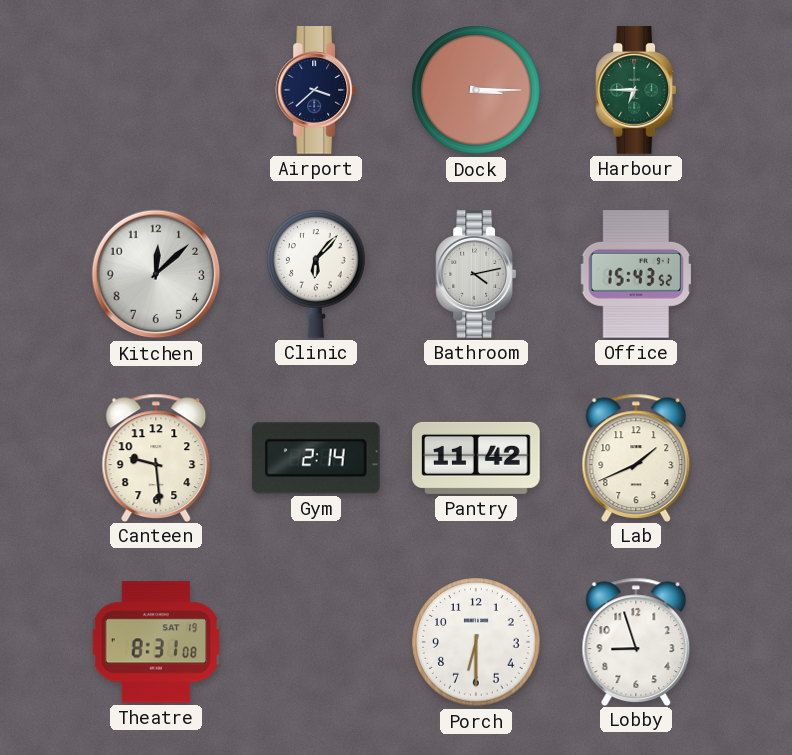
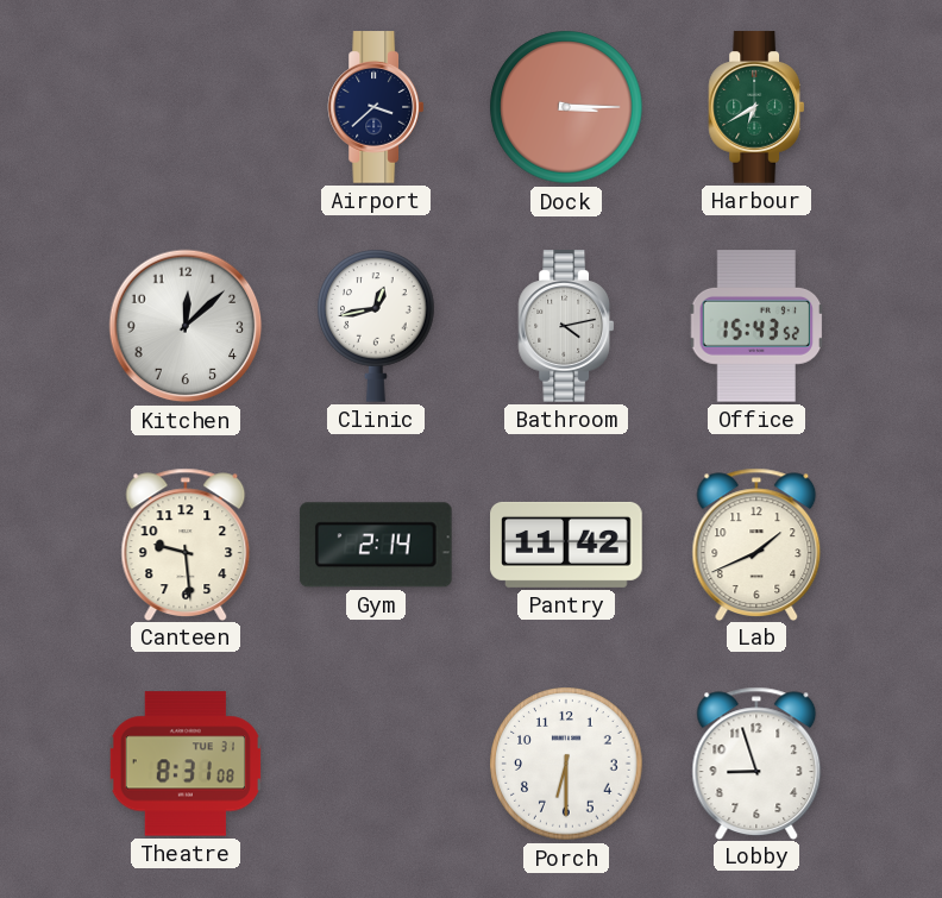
Harbour: 6:45 -> 6:40 (756, 107)
Clinic: 6:07 -> 12:43 (377, 326)
Theatre date: SAT 19 -> TUE 31 (184, 764)
